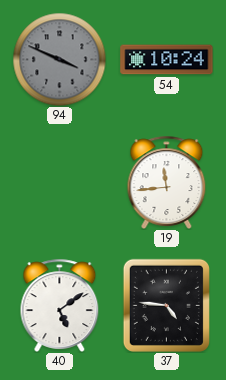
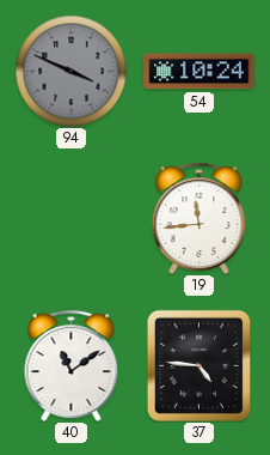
40: 5:09 -> 11:09 (72, 365)
